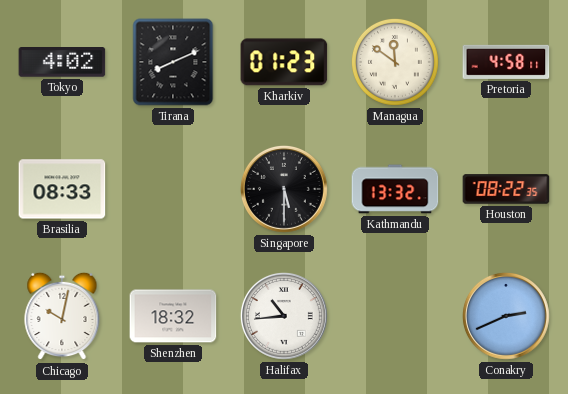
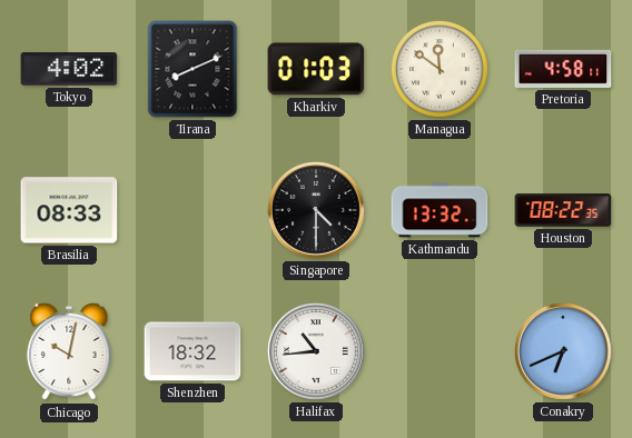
Kharkiv: 01:23 -> 01:03 (316, 69)
Singapore: 5:30 -> 4:30 (316, 210)
Conakry: 2:41 -> 6:41 (563, 351)
